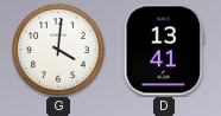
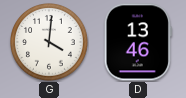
D: 13:41 -> 13:46 (138, 42)
